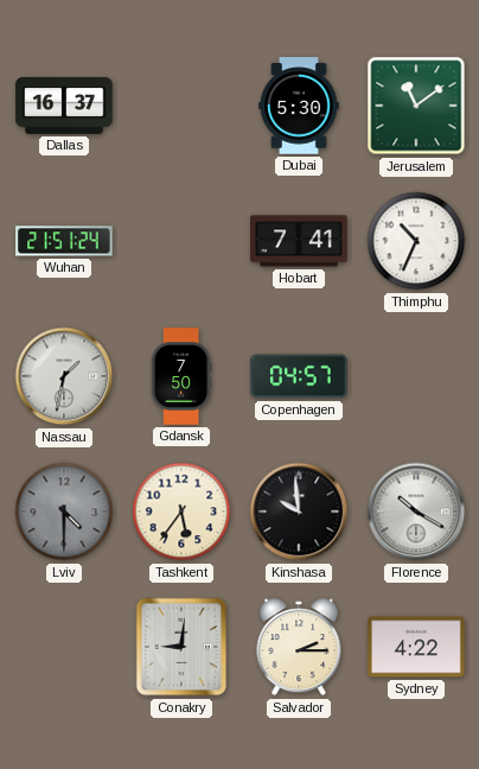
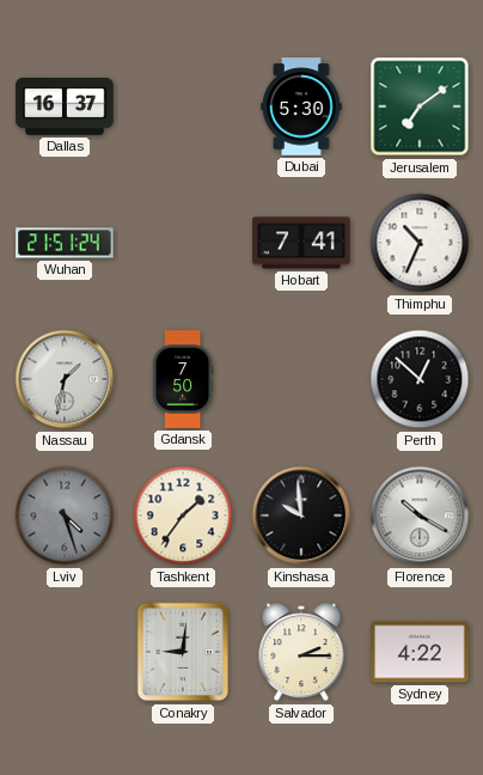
Jerusalem: 11:09 -> 7:09 (420, 106)
Copenhagen: 04:57 -> none (299, 376)
Perth: none -> 12:52 (420, 379)
Lviv: 4:30 -> 4:27 (65, 515)
Tashkent: 5:36 -> 1:36 (183, 515)
